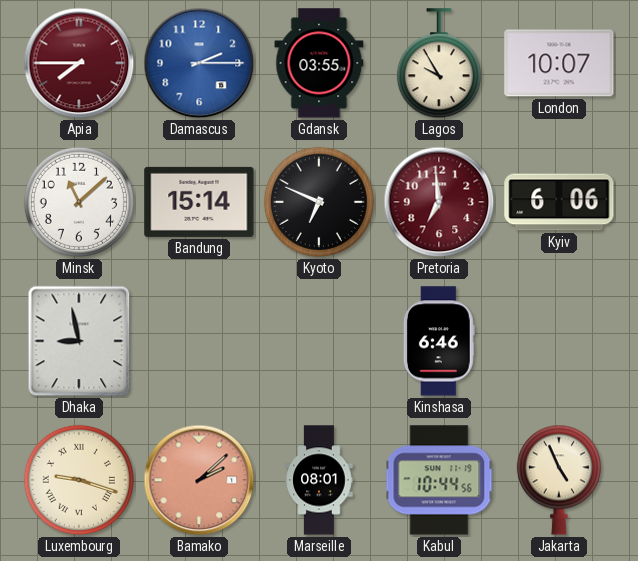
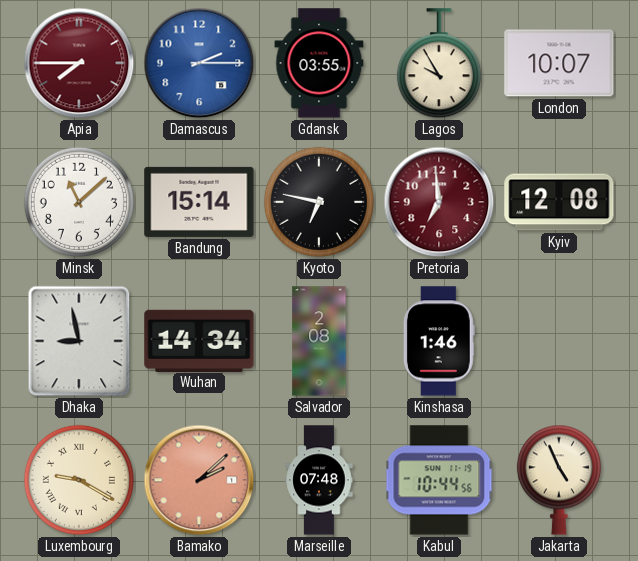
Kyoto: 6:49 -> 6:47 (319, 202)
Kyiv: 6:06 -> 12:08 (559, 202)
Wuhan: none -> 14:34 (199, 340)
Salvador: none -> 2:08 (319, 341)
Kinshasa: 6:46 -> 1:46 (439, 341)
Luxembourg: 9:18 -> 9:20 (79, 480)
Marseille: 08:01 -> 07:48 (319, 480)
